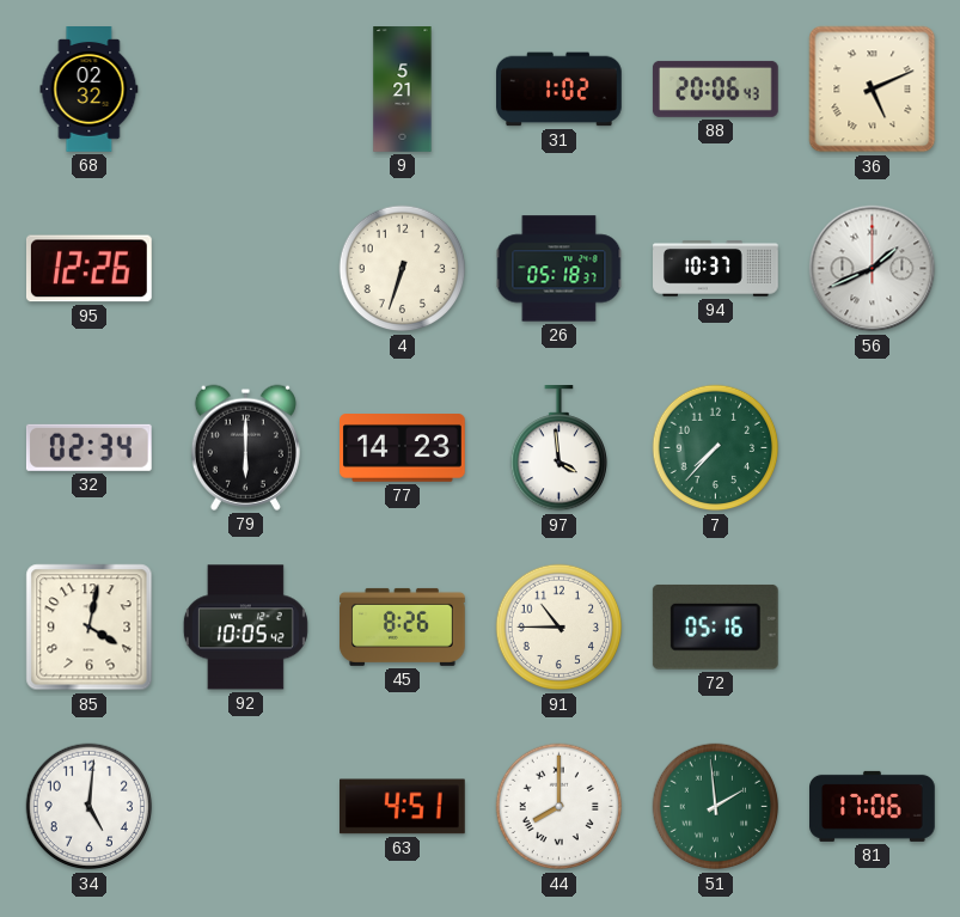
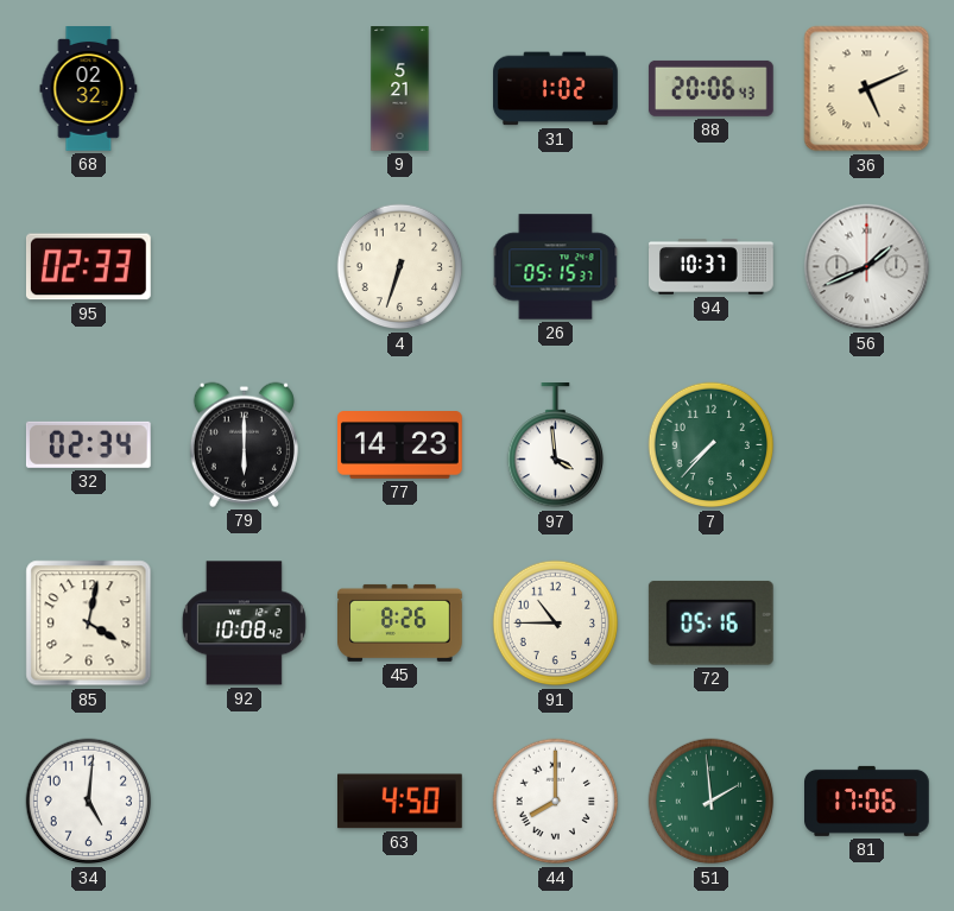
95: 12:26 -> 02:33 (88, 267)
26: 05:18 -> 05:15 (556, 267)
92: 10:05 -> 10:08 (244, 624)
63: 4:51 -> 4:50 (400, 802)
